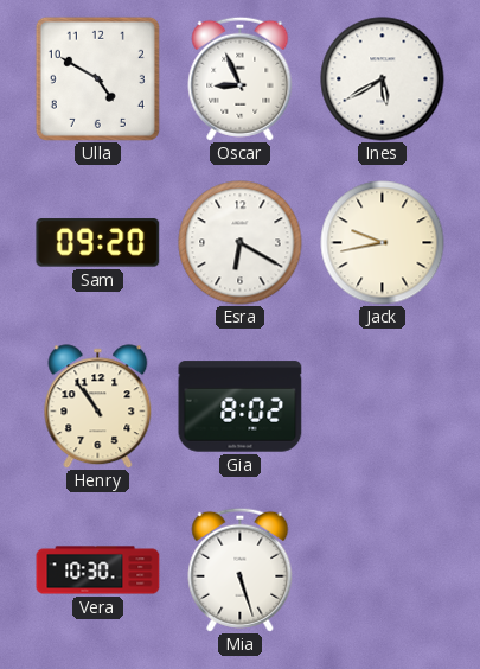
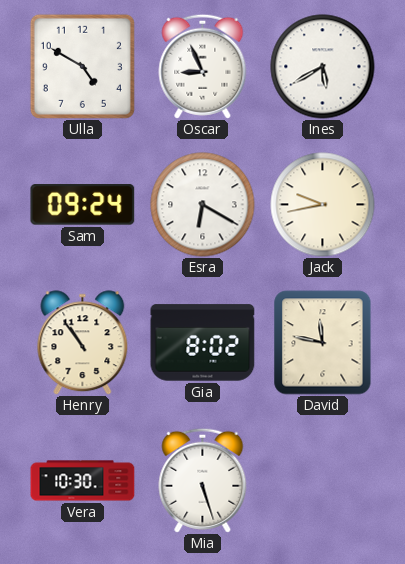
Sam: 09:20 -> 09:24 (83, 205)
David: none -> 11:47 (323, 343)
